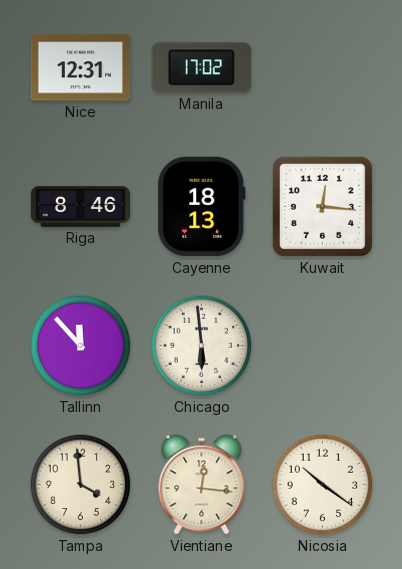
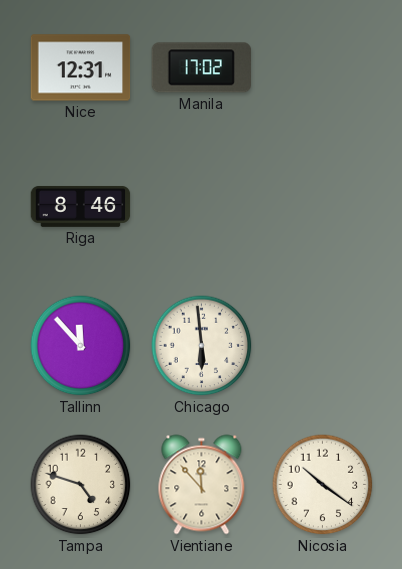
Cayenne: 18:13 -> none (202, 207)
Kuwait: 12:16 -> none (322, 206)
Tampa: 3:59 -> 4:48 (81, 485)
Vientiane: 12:16 -> 11:53 (202, 485)
